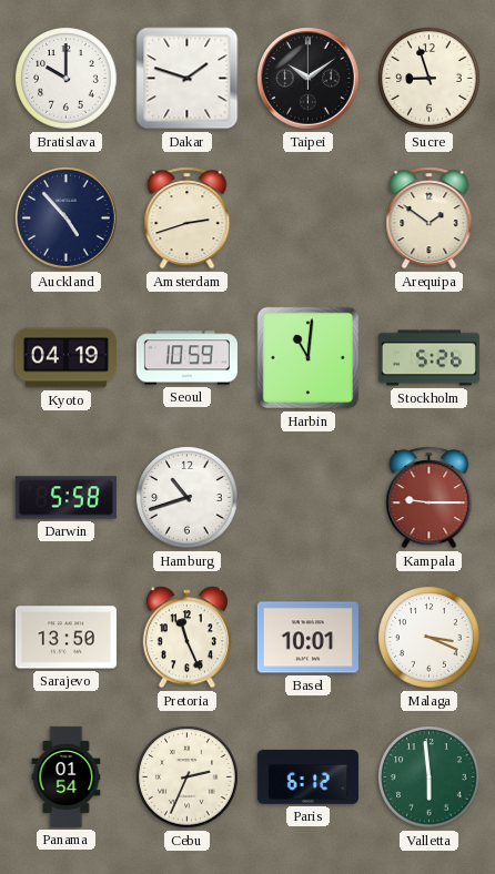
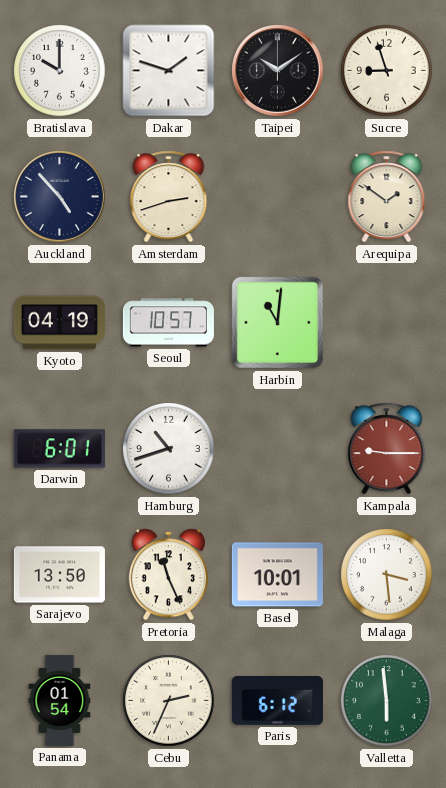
Seoul: 10:59 -> 10:57 (168, 323)
Stockholm: 5:26 -> none (428, 358)
Darwin: 5:58 -> 6:01 (59, 449)
Malaga: 3:19 -> 3:29 (387, 575)
